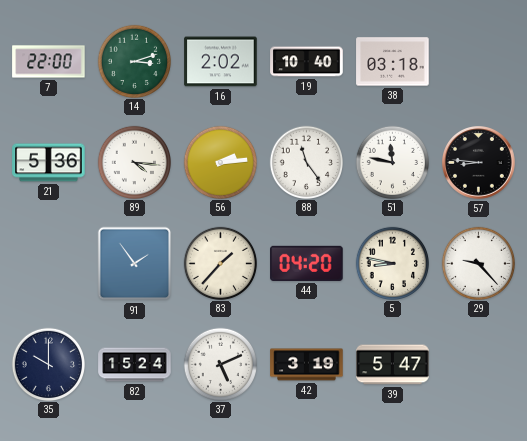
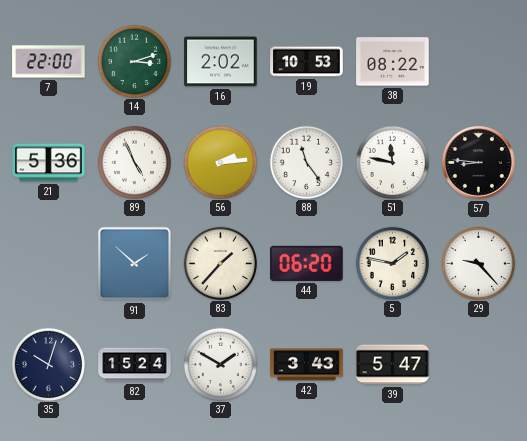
19: 10:40 -> 10:53 (307, 62)
38: 03:18 -> 08:22 (393, 62)
89: 4:16 -> 4:56 (134, 162)
91: 1:54 -> 1:52 (135, 264)
44: 04:20 -> 06:20 (307, 263)
5: 8:47 -> 1:47 (392, 263)
35: 10:00 -> 10:03 (48, 364)
37: 5:11 -> 1:50 (220, 364)
42: 3:19 -> 3:43 (307, 365)
